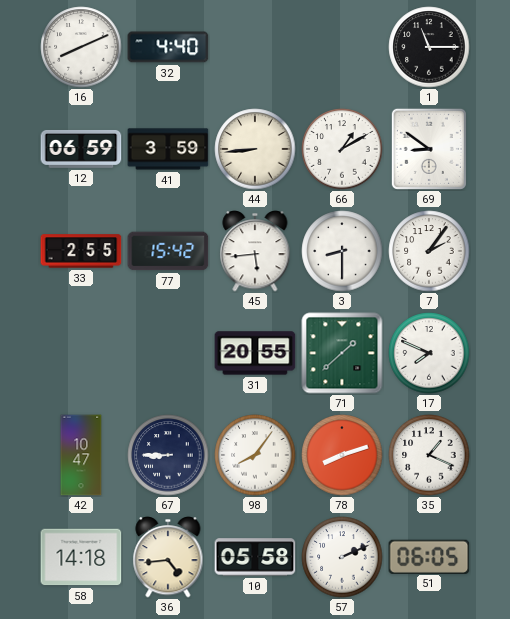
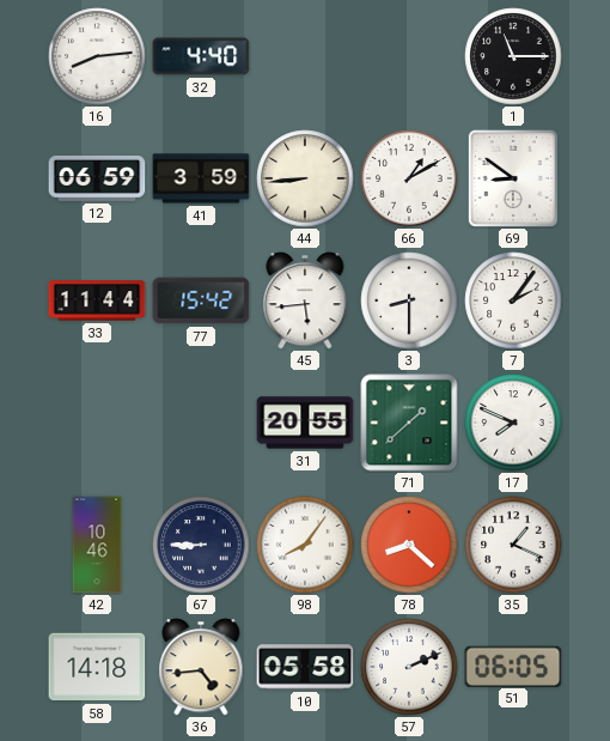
16: 8:11 -> 8:14 (97, 56)
33: 2:55 -> 11:44 (97, 300)
42: 10:47 -> 10:46 (97, 545)
78: 8:12 -> 8:22 (409, 545)
